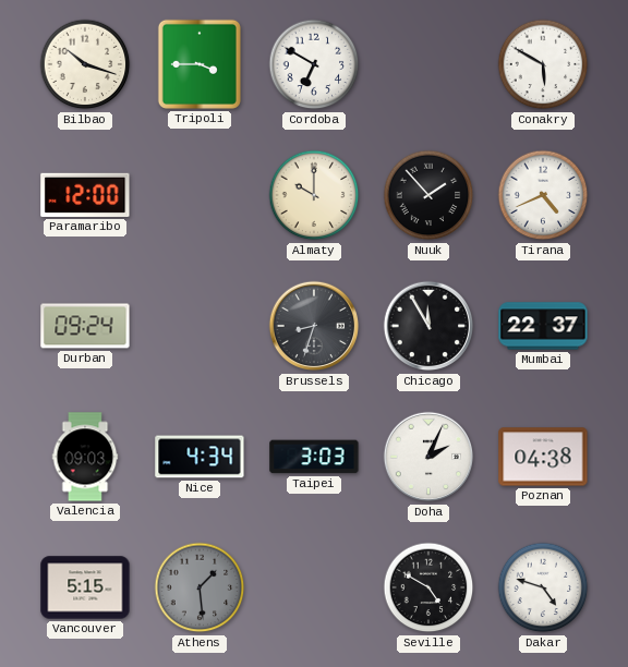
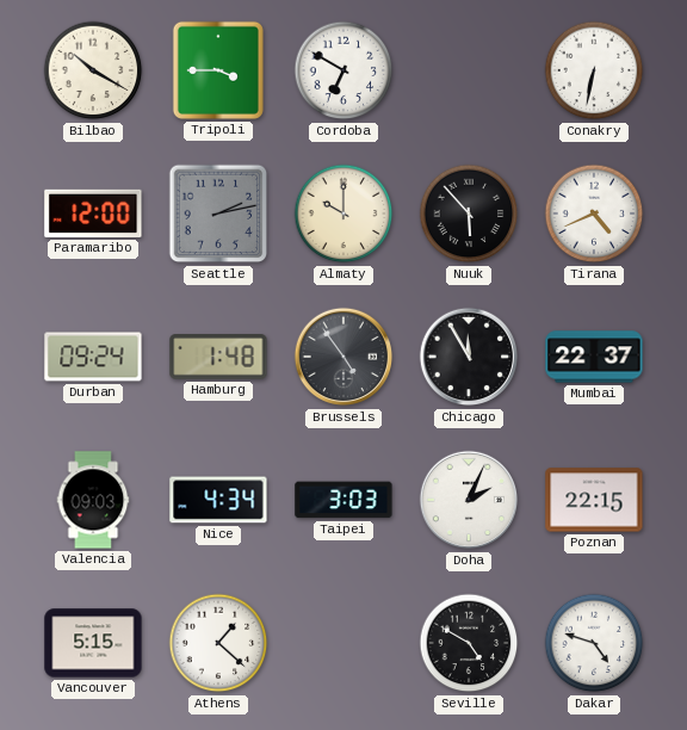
Bilbao: 10:18 -> 10:20 (93, 70)
Conakry: 5:50 -> 6:32 (594, 70)
Seattle: none -> 2:13 (218, 214)
Nuuk: 1:53 -> 5:53 (469, 214)
Hamburg: none -> 1:48 (218, 358)
Brussels: 8:33 -> 4:54 (343, 357)
Poznan: 04:38 -> 22:15 (594, 500)
Athens: 1:29 -> 1:22 (218, 643)
Athens dial: grey -> white (218, 643)
